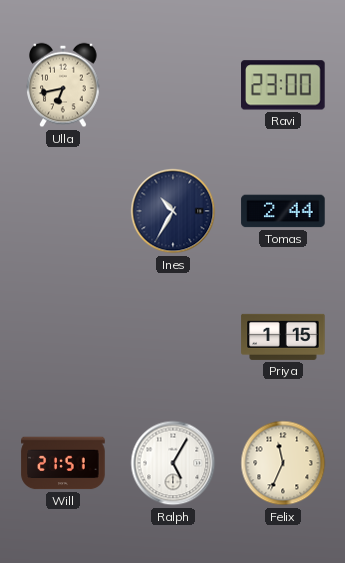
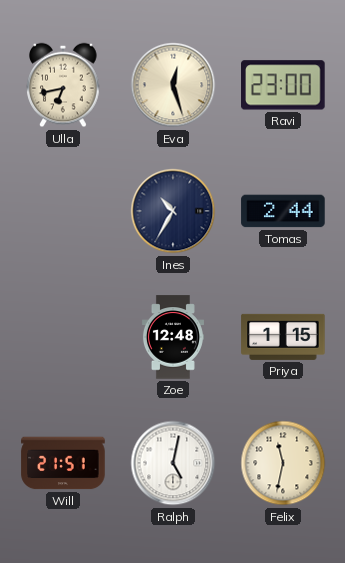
Eva: none -> 12:27 (173, 85)
Zoe: none -> 12:48 (173, 337)
Ralph: 5:05 -> 5:02 (173, 463)
Felix: 11:34 -> 11:32 (283, 463)
